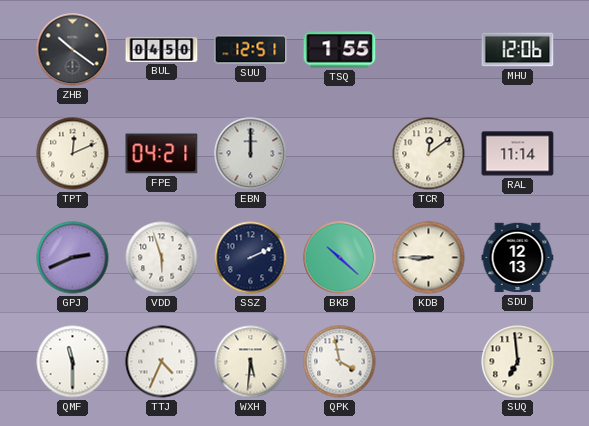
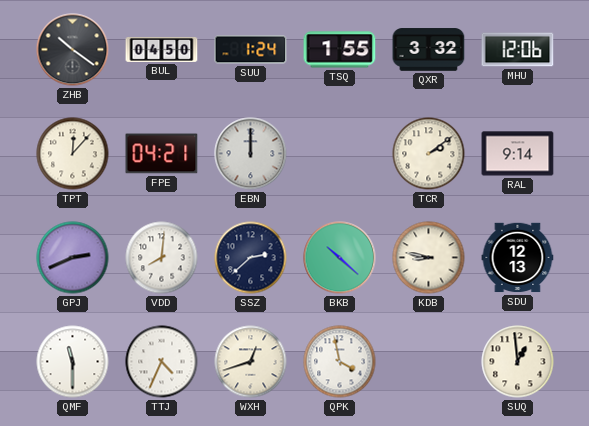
SUU: 12:51 -> 1:24 (251, 50)
QXR: none -> 3:32 (429, 50)
TPT: 12:11 -> 12:07 (73, 154)
TCR: 12:09 -> 2:09 (429, 154)
RAL: 11:14 -> 9:14 (518, 154)
VDD: 5:57 -> 8:01 (162, 258)
SSZ: 2:11 -> 2:38 (251, 258)
KDB: 8:45 -> 8:47 (429, 258)
WXH: 5:31 -> 12:42 (251, 362)
SUQ: 6:59 -> 12:59 (518, 362)
